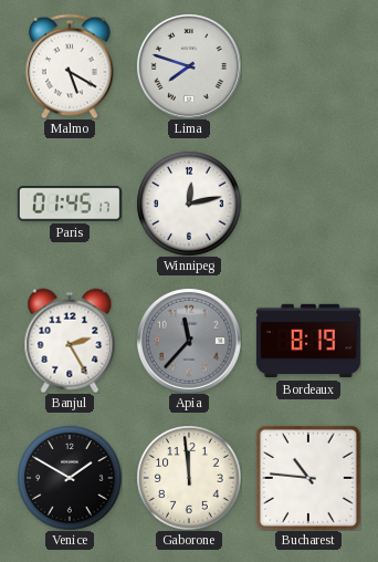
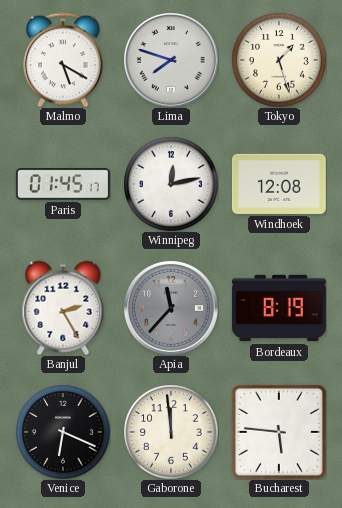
Tokyo: none -> 1:27 (279, 60)
Windhoek: none -> 12:08 (279, 184)
Venice: 1:50 -> 6:19 (63, 432)
Bucharest: 10:46 -> 5:46 (279, 432)
